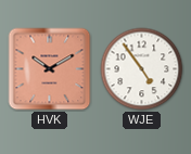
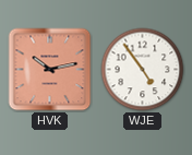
HVK: 10:10 -> 10:13 (50, 70)
